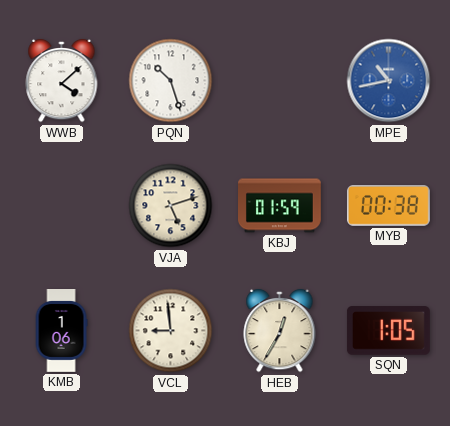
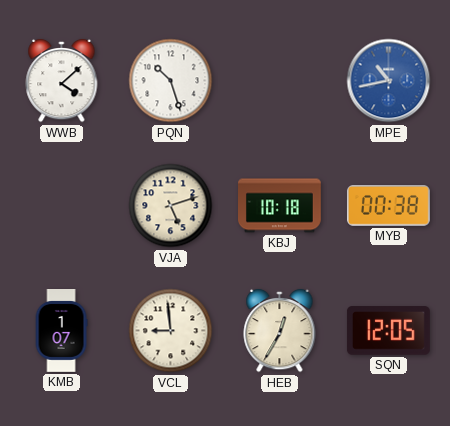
KBJ: 01:59 -> 10:18 (280, 206)
KMB: 1:06 -> 1:07 (61, 331)
SQN: 1:05 -> 12:05 (389, 331)
